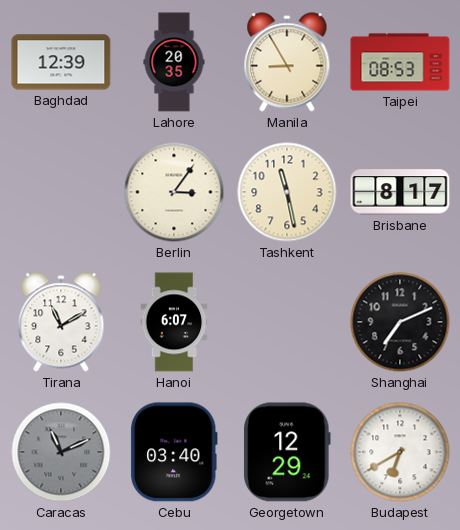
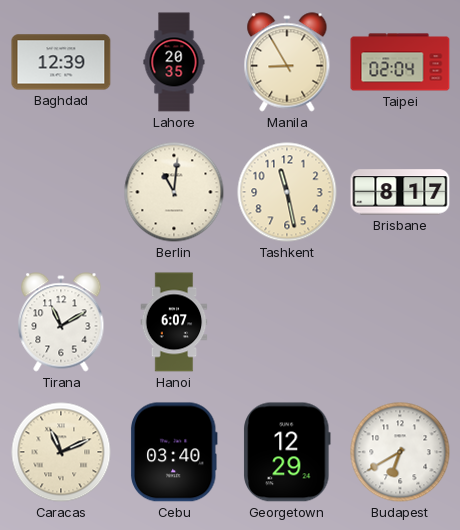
Taipei: 08:53 -> 02:04 (400, 62)
Berlin: 3:06 -> 11:01 (174, 192)
Shanghai: 7:11 -> none (400, 322)
Caracas dial: grey -> cream (61, 452)
